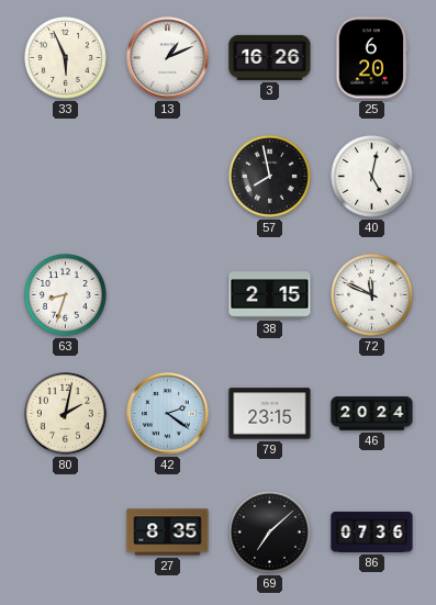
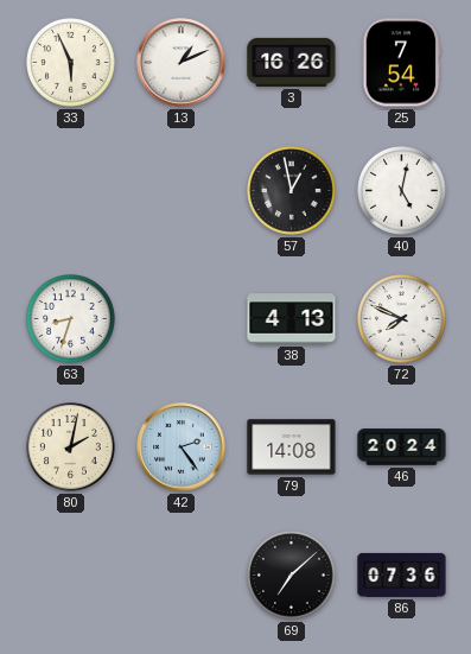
25: 6:20 -> 7:54 (401, 63)
57: 7:58 -> 12:58 (292, 191)
38: 2:15 -> 4:13 (292, 319)
72: 11:49 -> 7:49 (402, 319)
42: 2:21 -> 2:24 (182, 447)
79: 23:15 -> 14:08 (292, 447)
27: 8:35 -> none (168, 533)
